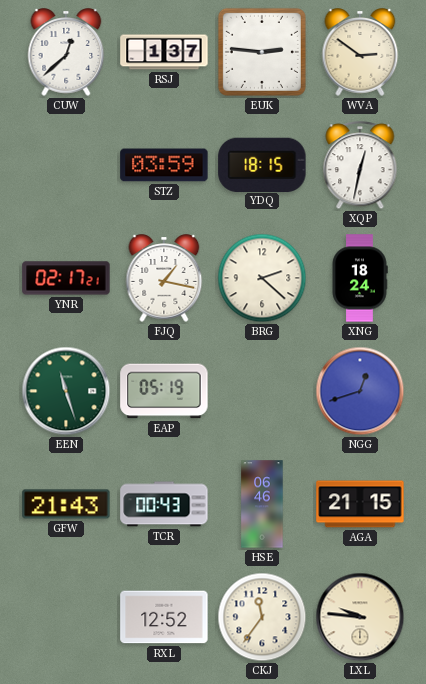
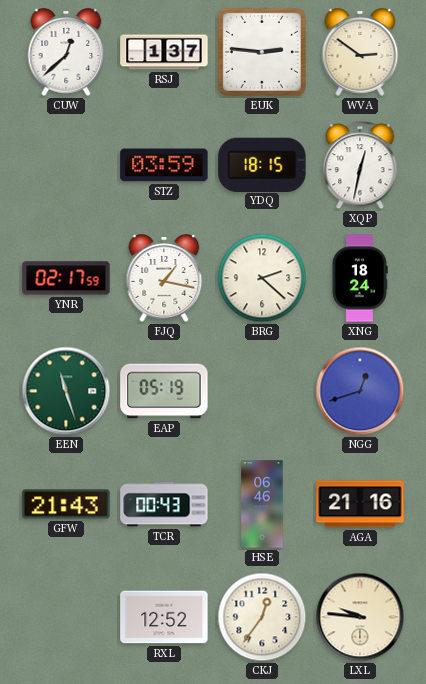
YNR: 02:17:21 -> 02:17:59 (66, 278)
AGA: 21:15 -> 21:16 (360, 504)
CKJ: 11:36 -> 12:36 (262, 617)
